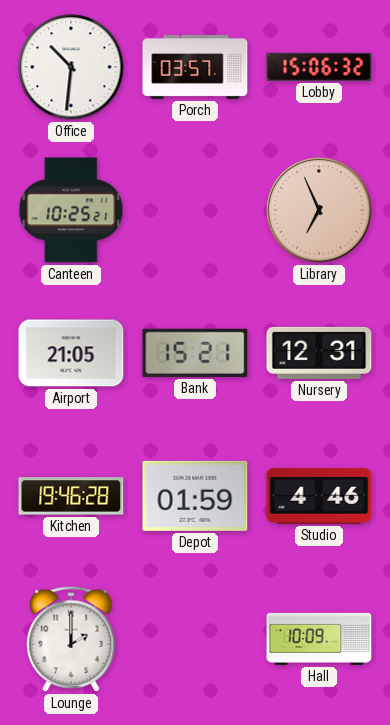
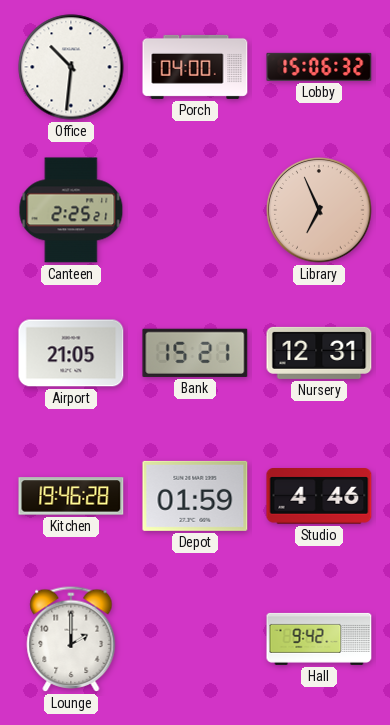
Porch: 03:57 -> 04:00 (195, 67)
Canteen: 10:25 -> 2:25 (71, 210)
Hall: 10:09 -> 9:42 (319, 639)
